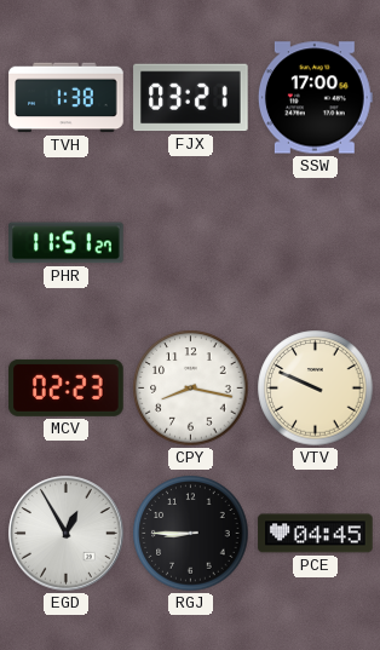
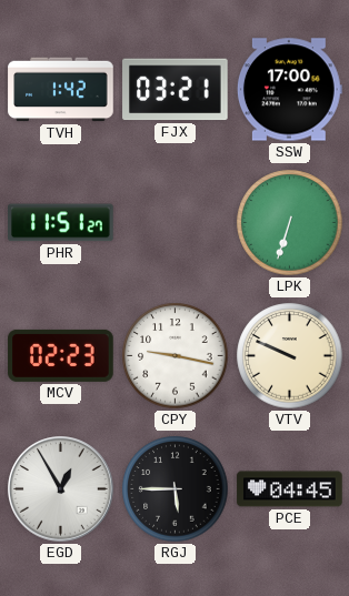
TVH: 1:38 -> 1:42 (61, 90)
LPK: none -> 6:33 (290, 223)
CPY: 8:17 -> 9:17 (176, 356)
RGJ: 8:45 -> 5:45 (176, 489)
